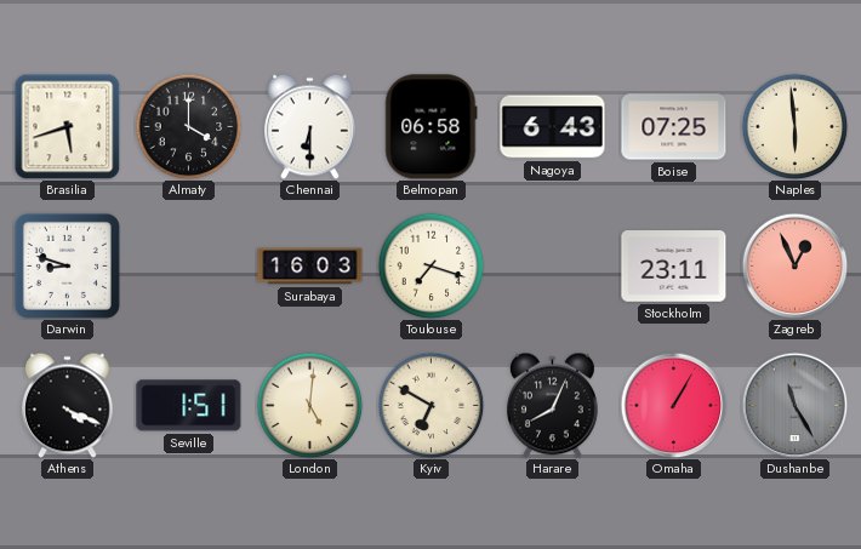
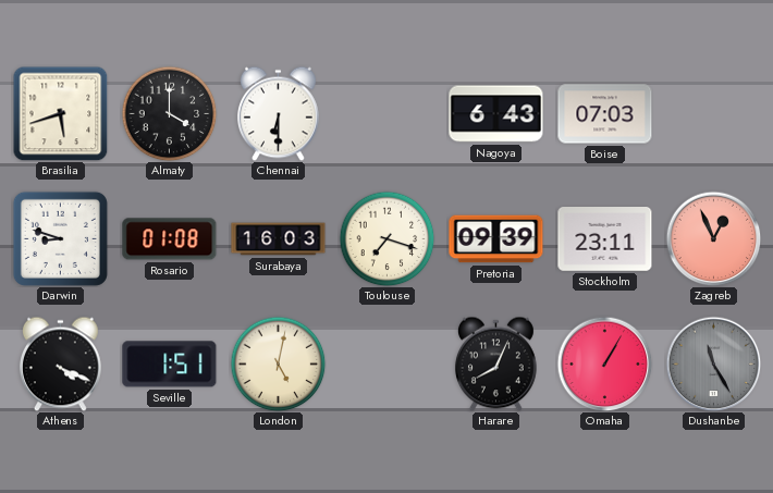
Belmopan: 06:58 -> none (432, 127)
Boise: 07:25 -> 07:03 (605, 114)
Naples: 5:59 -> none (794, 126)
Rosario: none -> 01:08 (170, 239)
Pretoria: none -> 09:39 (496, 239)
London: 5:01 -> 5:02 (278, 363)
Kyiv: 6:50 -> none (430, 405)
